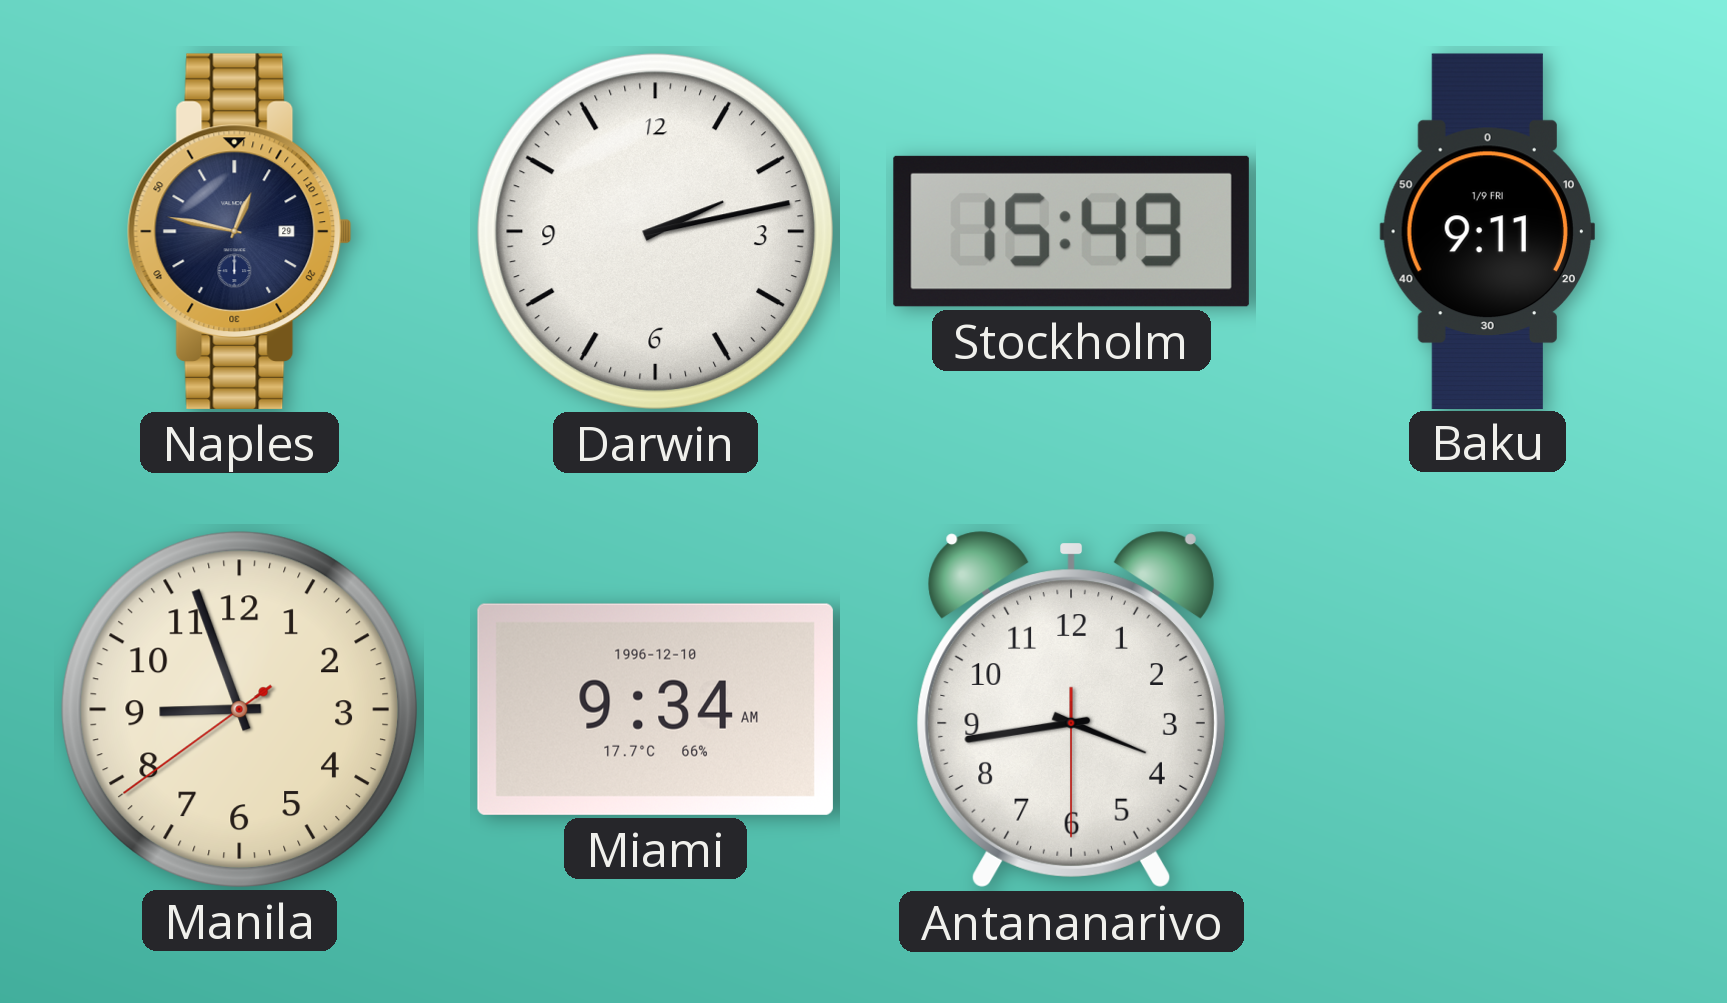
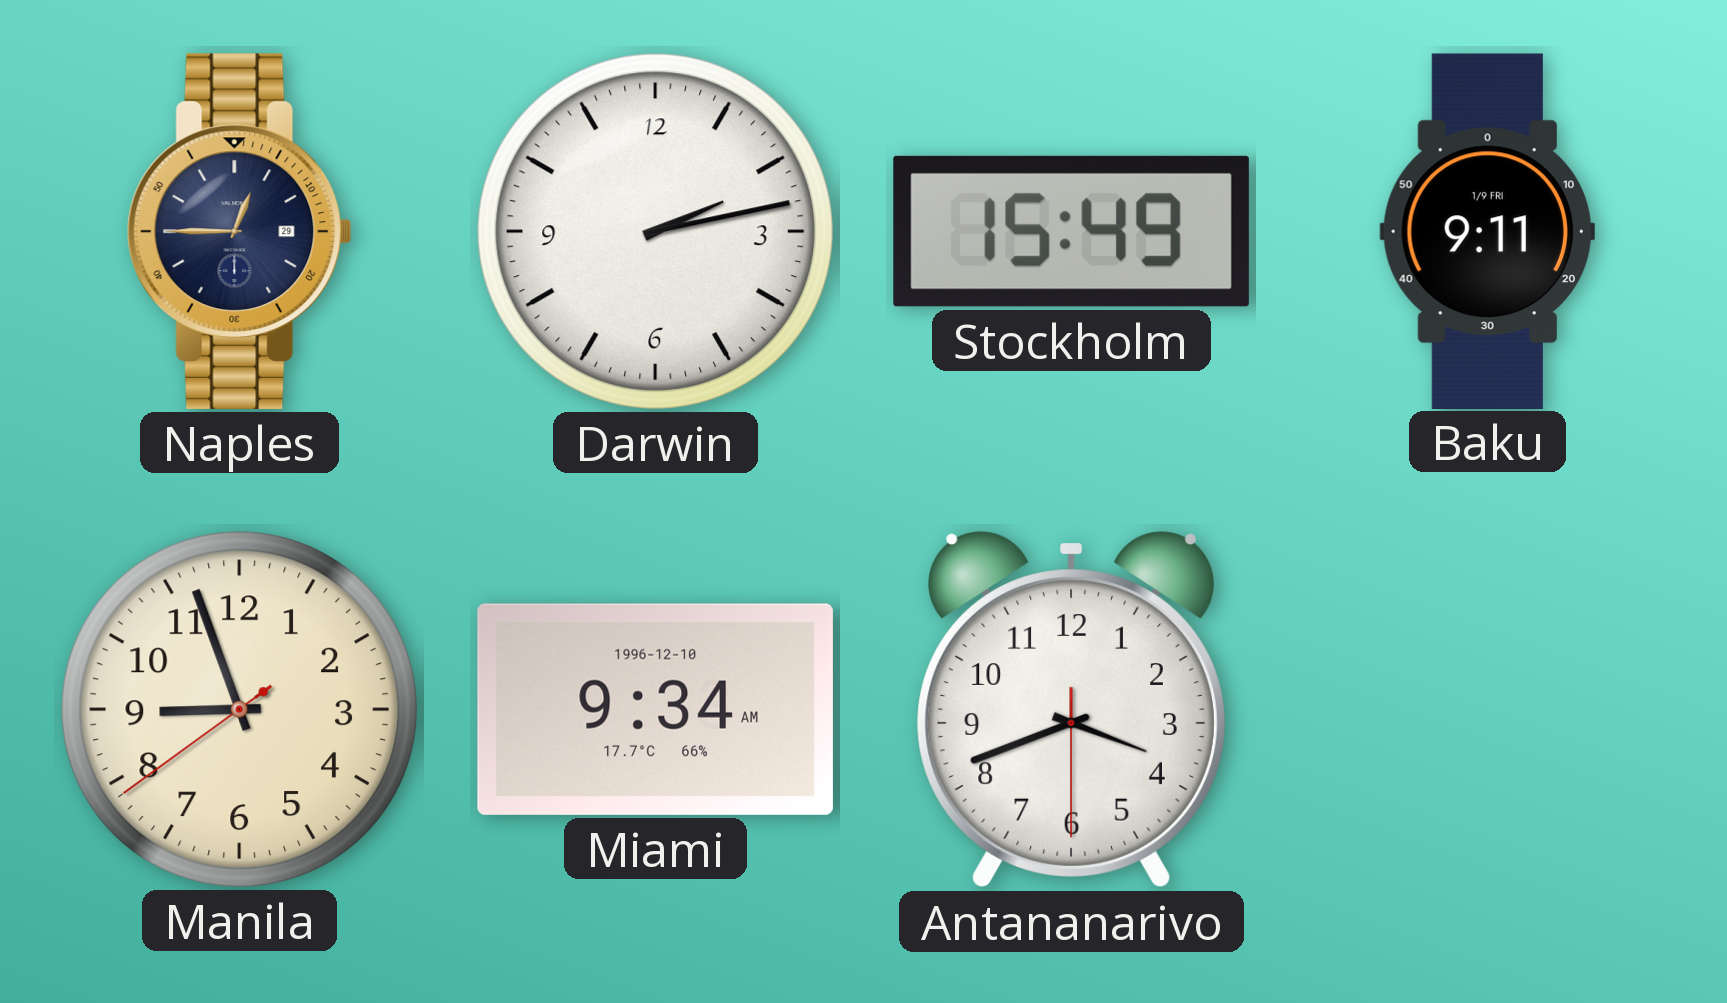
Naples: 12:47 -> 12:45 (239, 231)
Antananarivo: 3:43 -> 3:41 (1071, 710)
